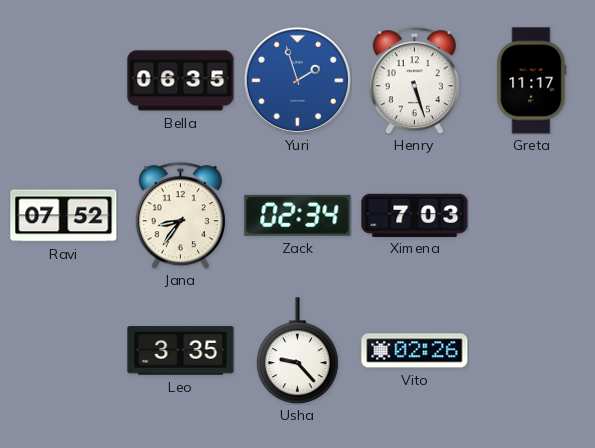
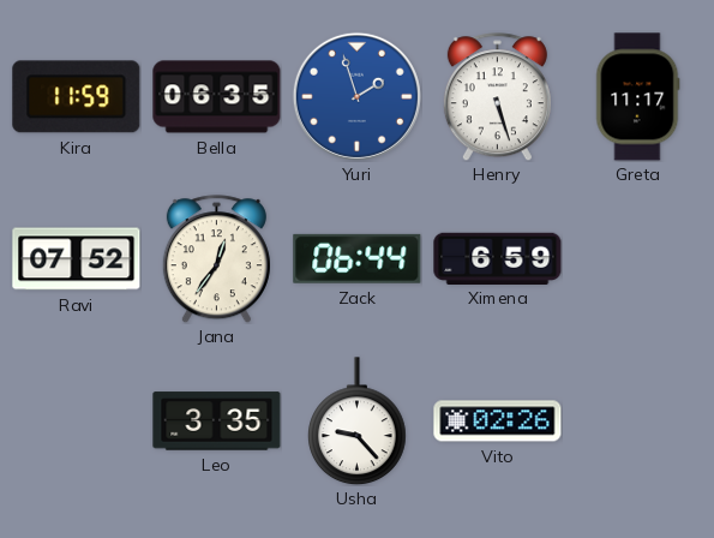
Kira: none -> 11:59 (77, 97)
Jana: 8:36 -> 12:36 (216, 259)
Zack: 02:34 -> 06:44 (358, 258)
Ximena: 7:03 -> 6:59 (498, 258)
